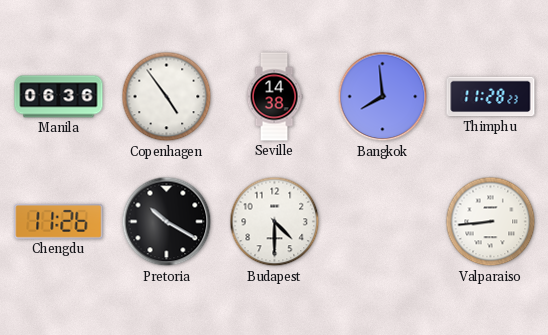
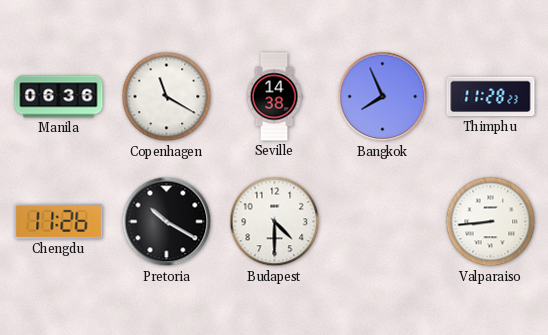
Copenhagen: 4:54 -> 11:20 (167, 97)
Bangkok: 7:59 -> 7:56 (383, 97)
